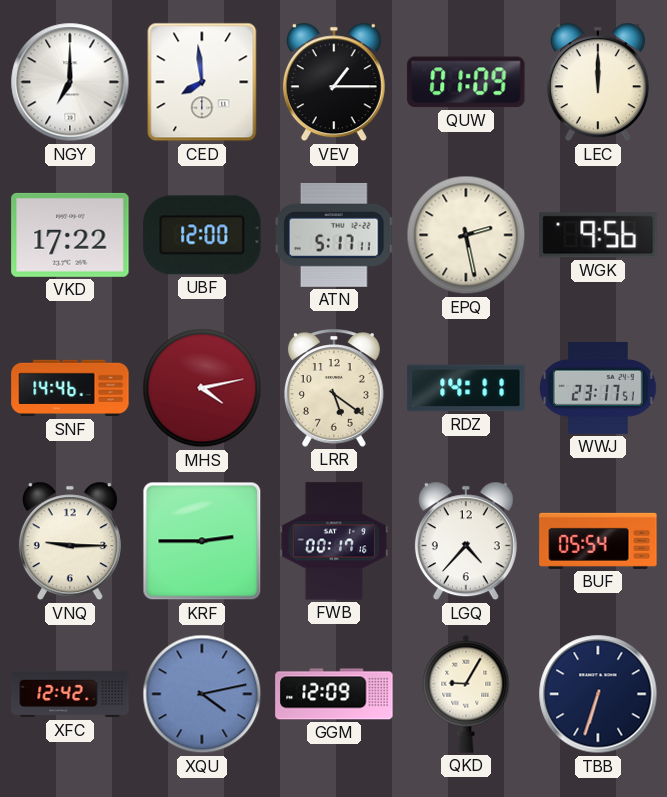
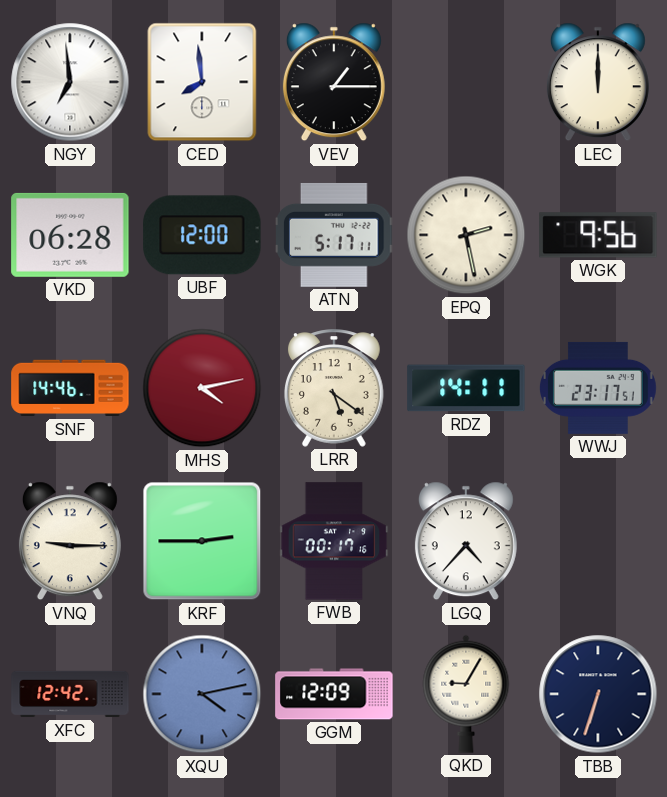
NGY: 7:00 -> 6:59 (70, 82)
QUW: 01:09 -> none (466, 82)
VKD: 17:22 -> 06:28 (70, 235)
BUF: 05:54 -> none (598, 541)
